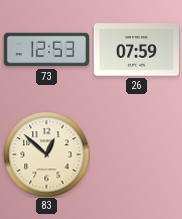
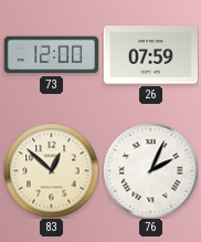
73: 12:53 -> 12:00 (51, 55)
76: none -> 2:04 (150, 170)
